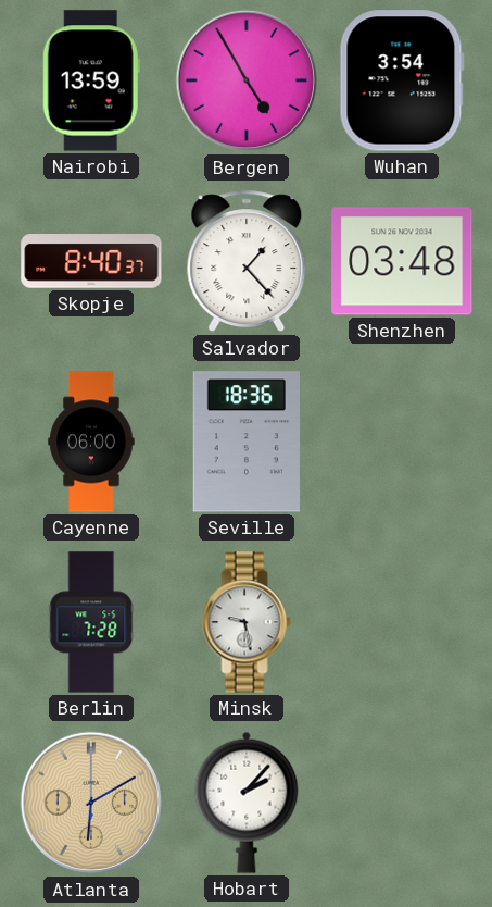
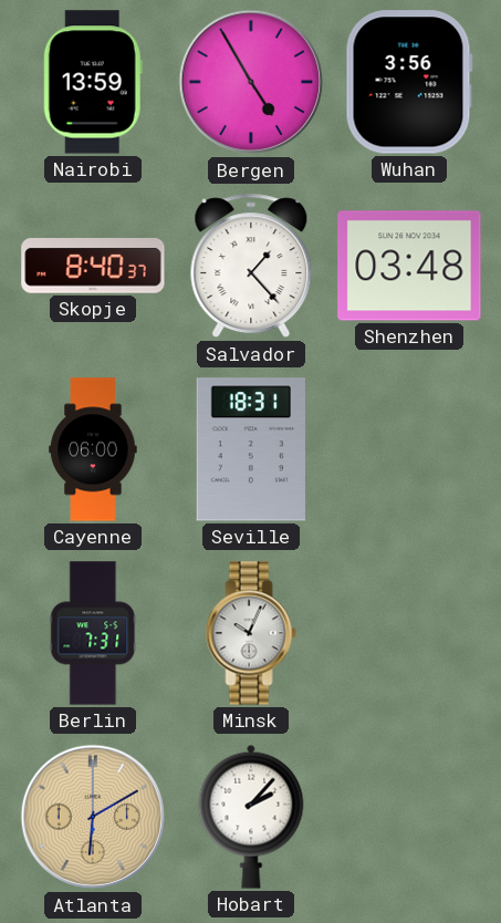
Wuhan: 3:54 -> 3:56 (409, 82)
Seville: 18:36 -> 18:31 (250, 449)
Berlin: 7:28 -> 7:31 (93, 633)
Minsk: 9:28 -> 10:04 (251, 633)
